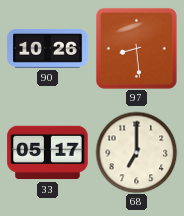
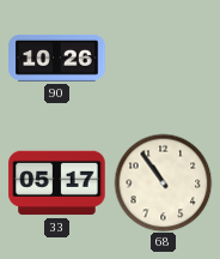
97: 8:29 -> none (136, 48)
68: 7:00 -> 10:54 (163, 182)
